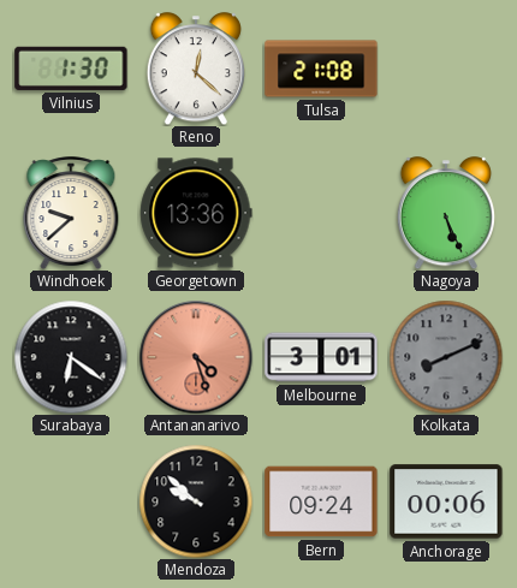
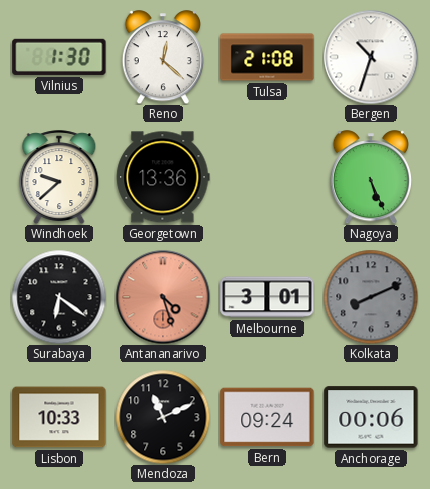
Bergen: none -> 10:33 (371, 57)
Lisbon: none -> 10:33 (59, 417)
Mendoza: 9:52 -> 11:11 (163, 417)
